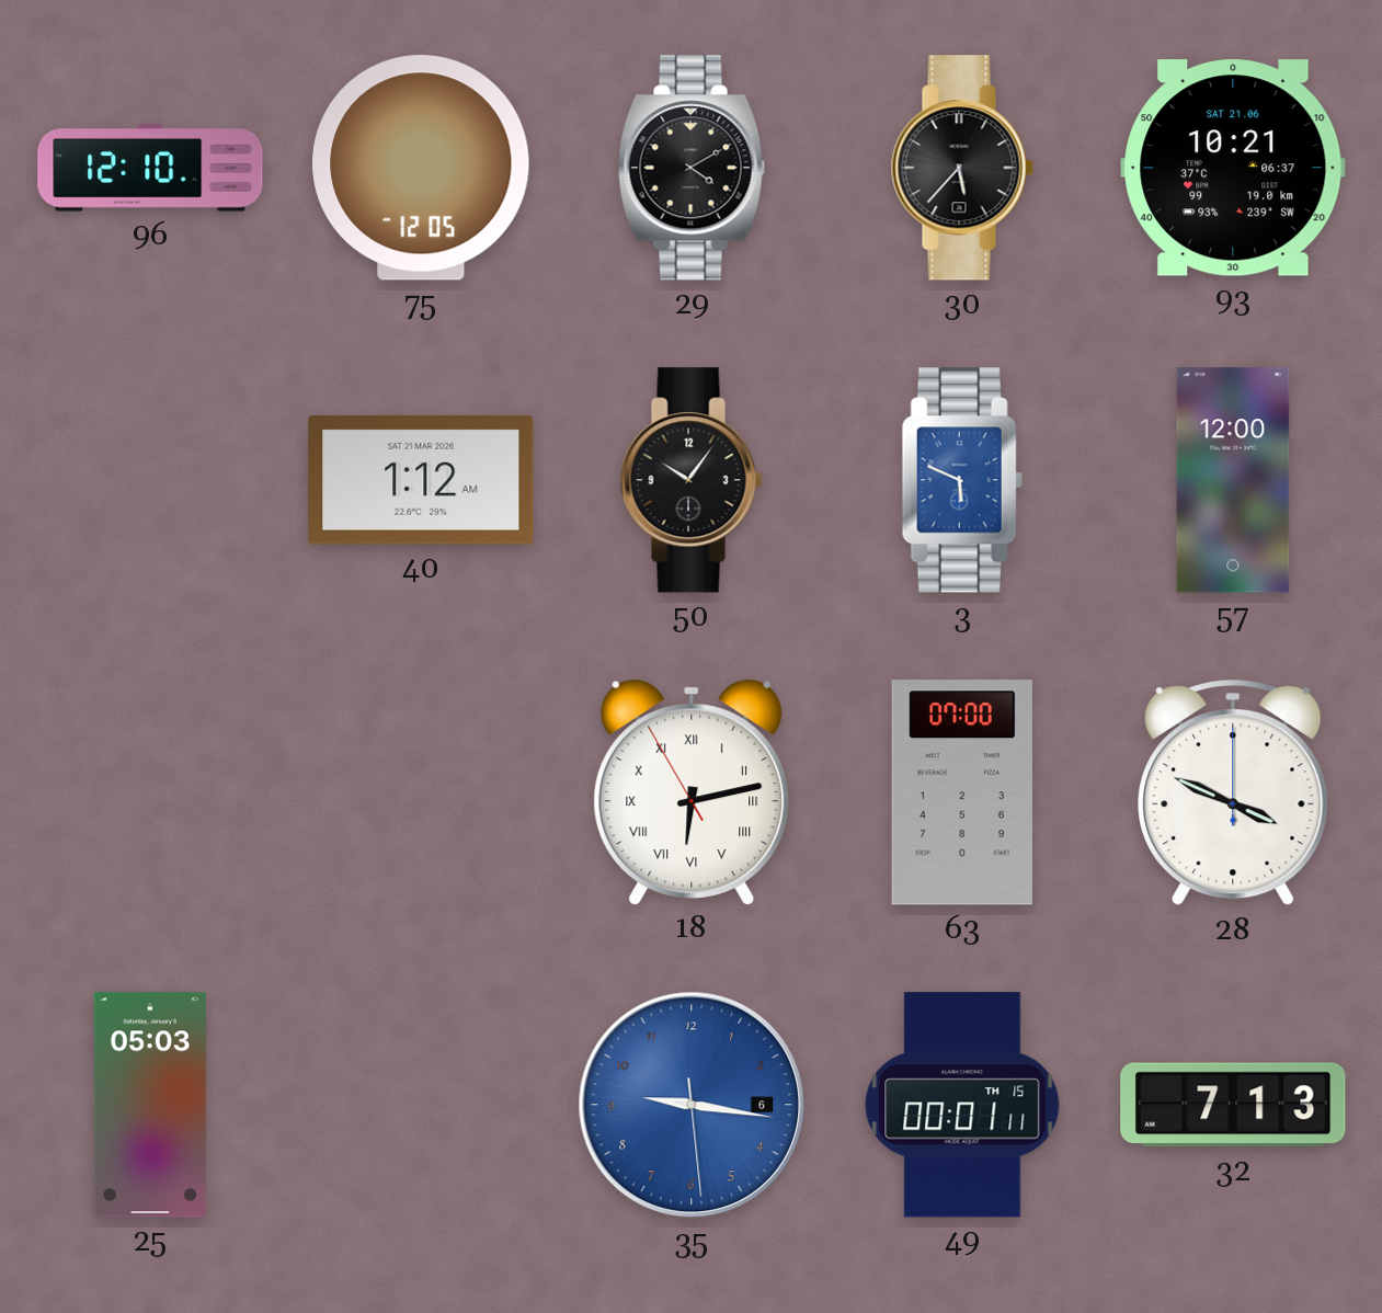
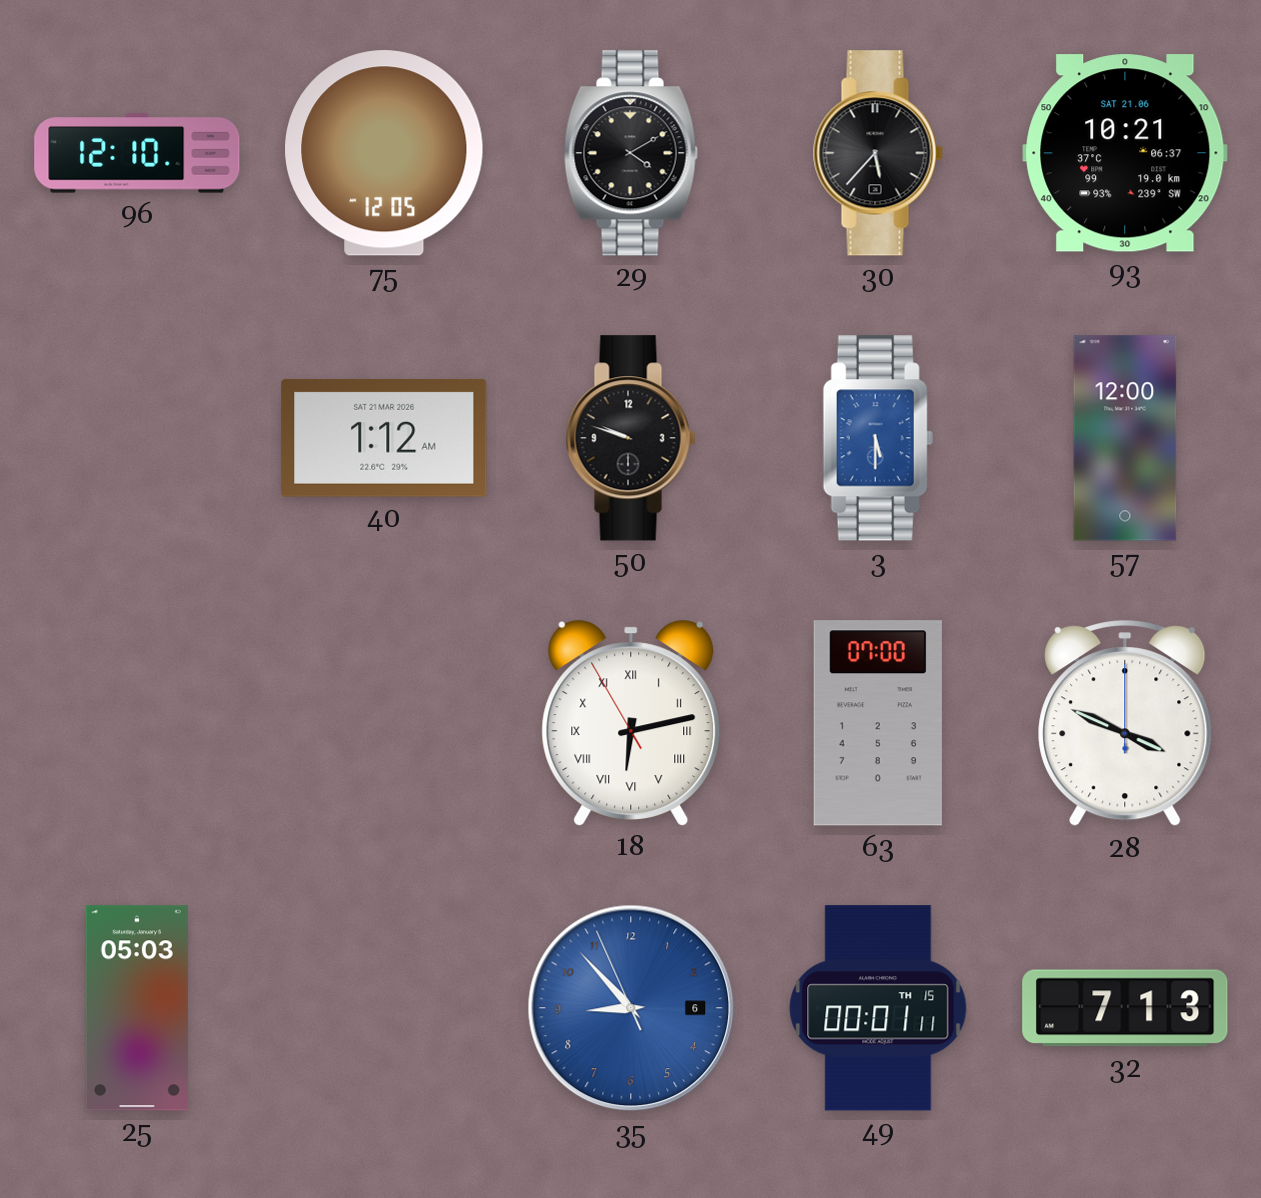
50: 10:06 -> 9:48 (631, 438)
3: 5:49 -> 5:30 (878, 438)
35: 9:16 -> 8:52 (631, 1008)
